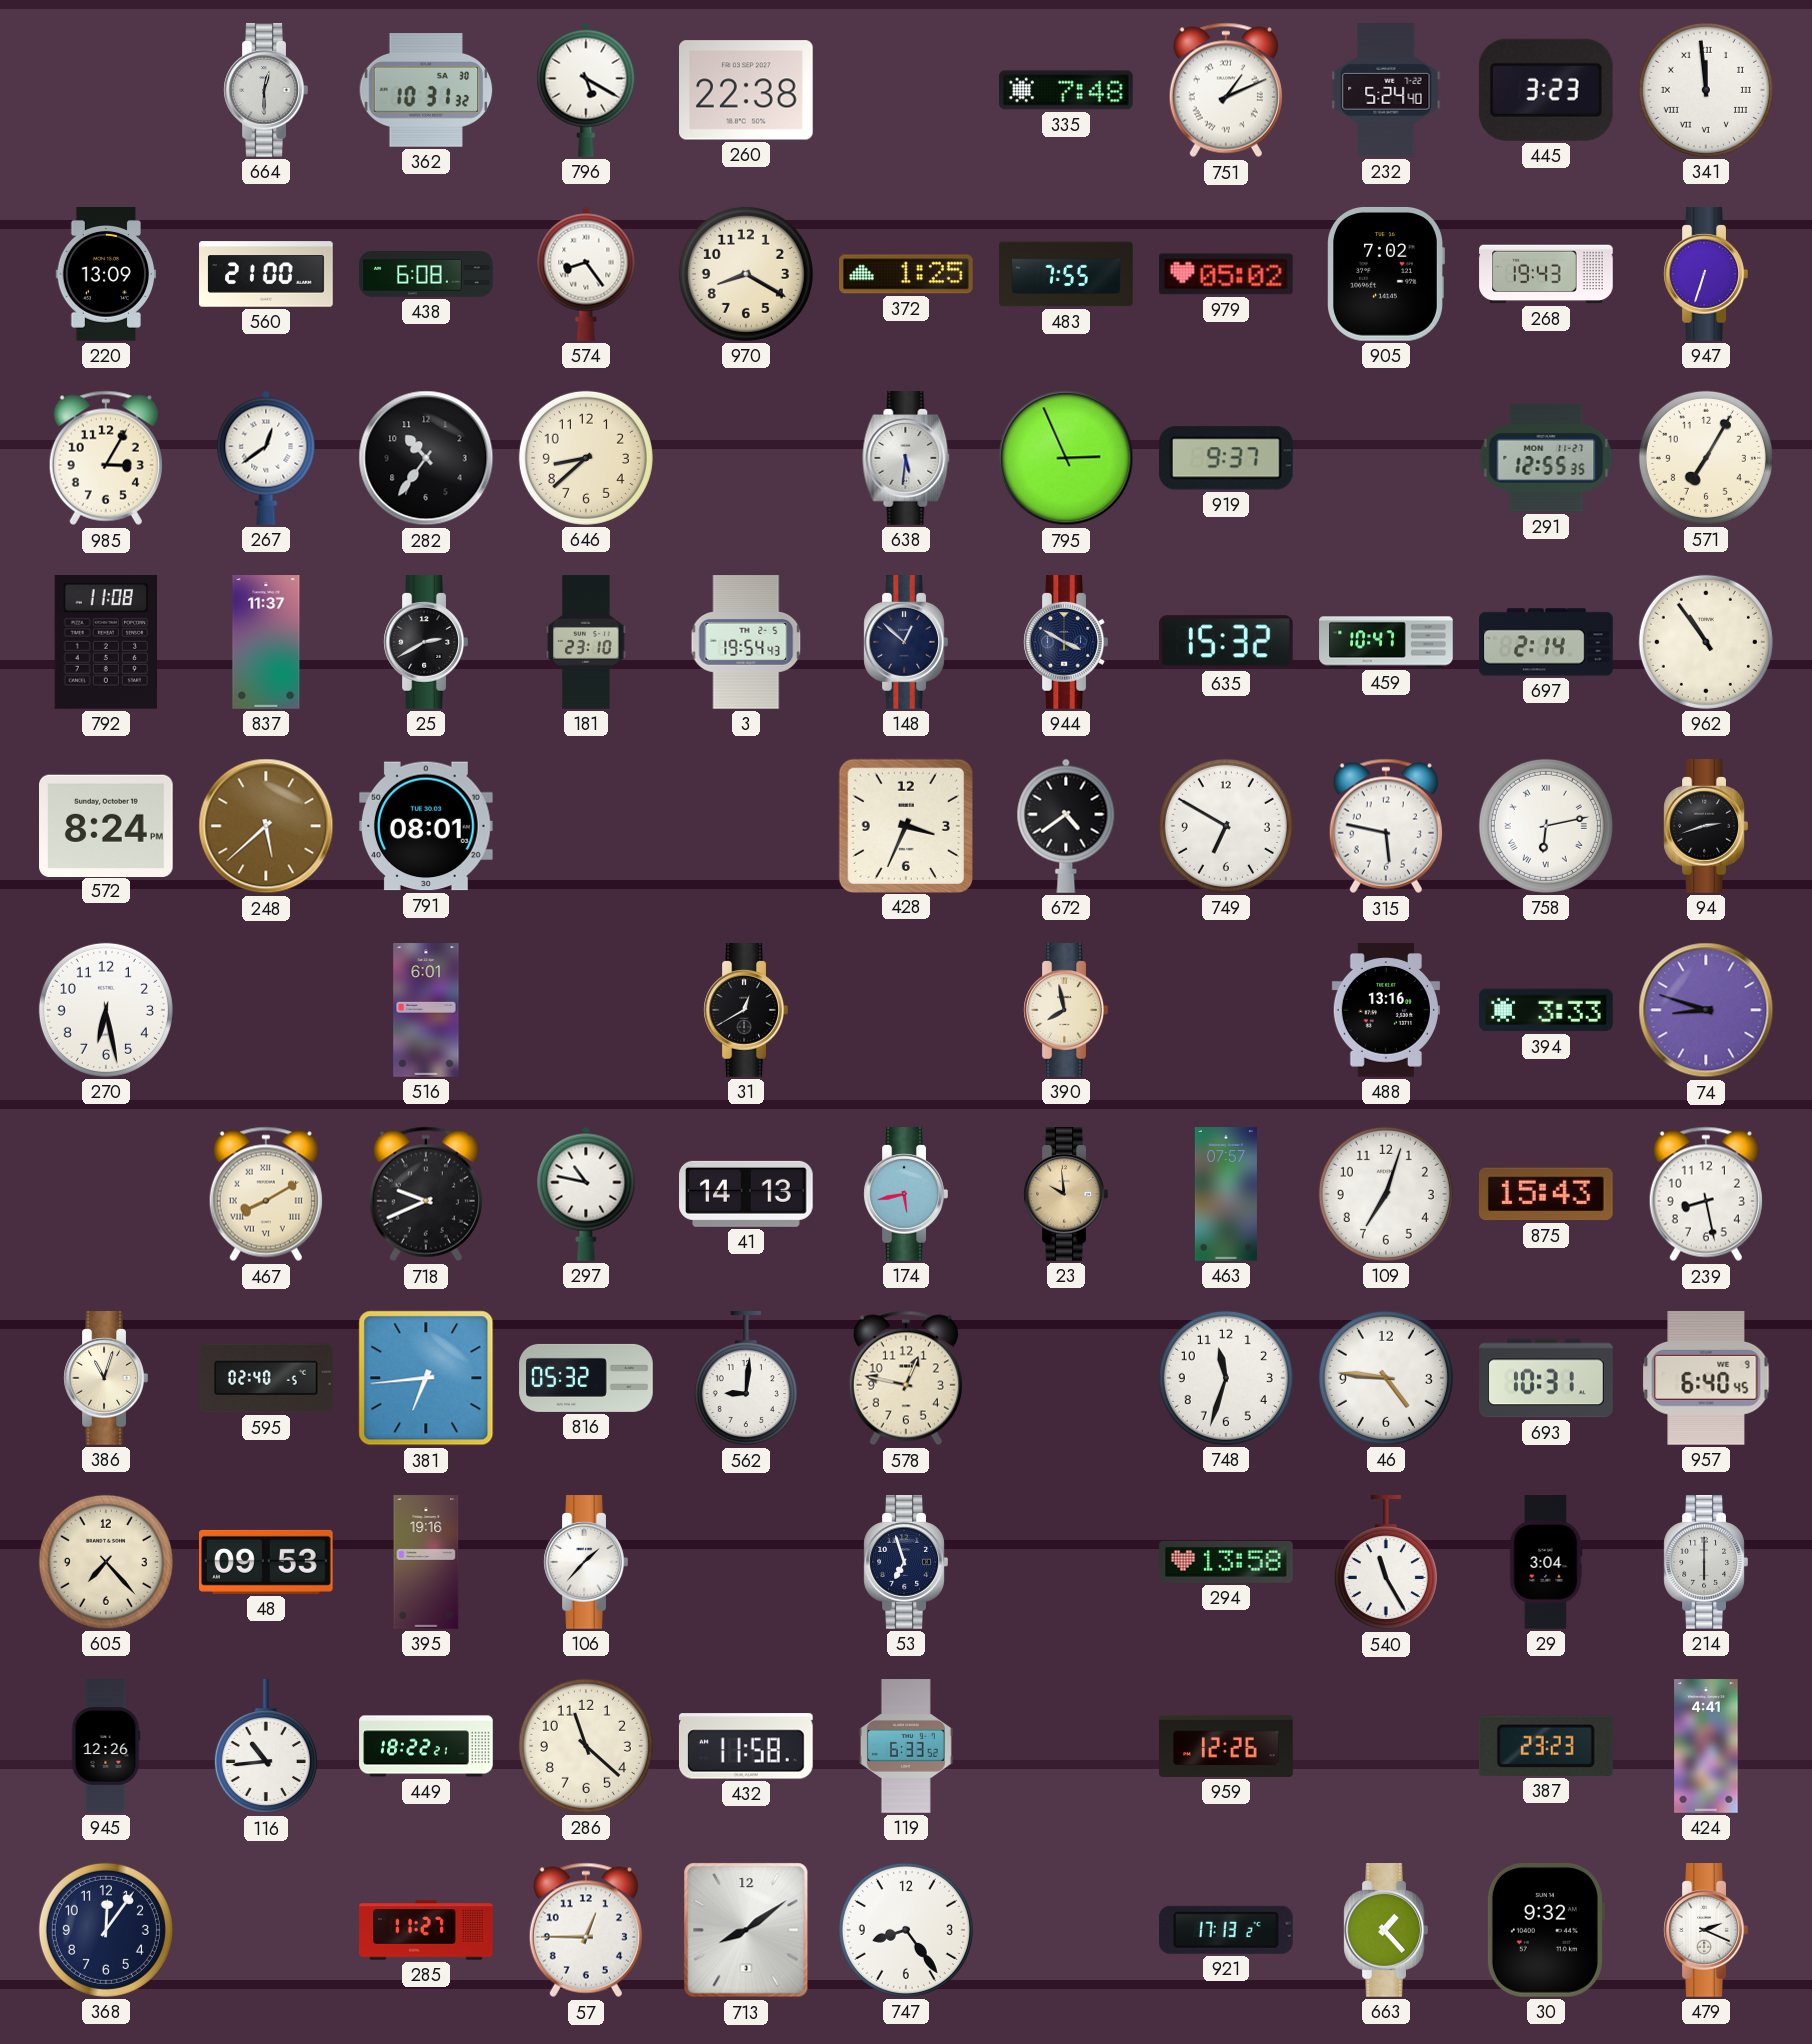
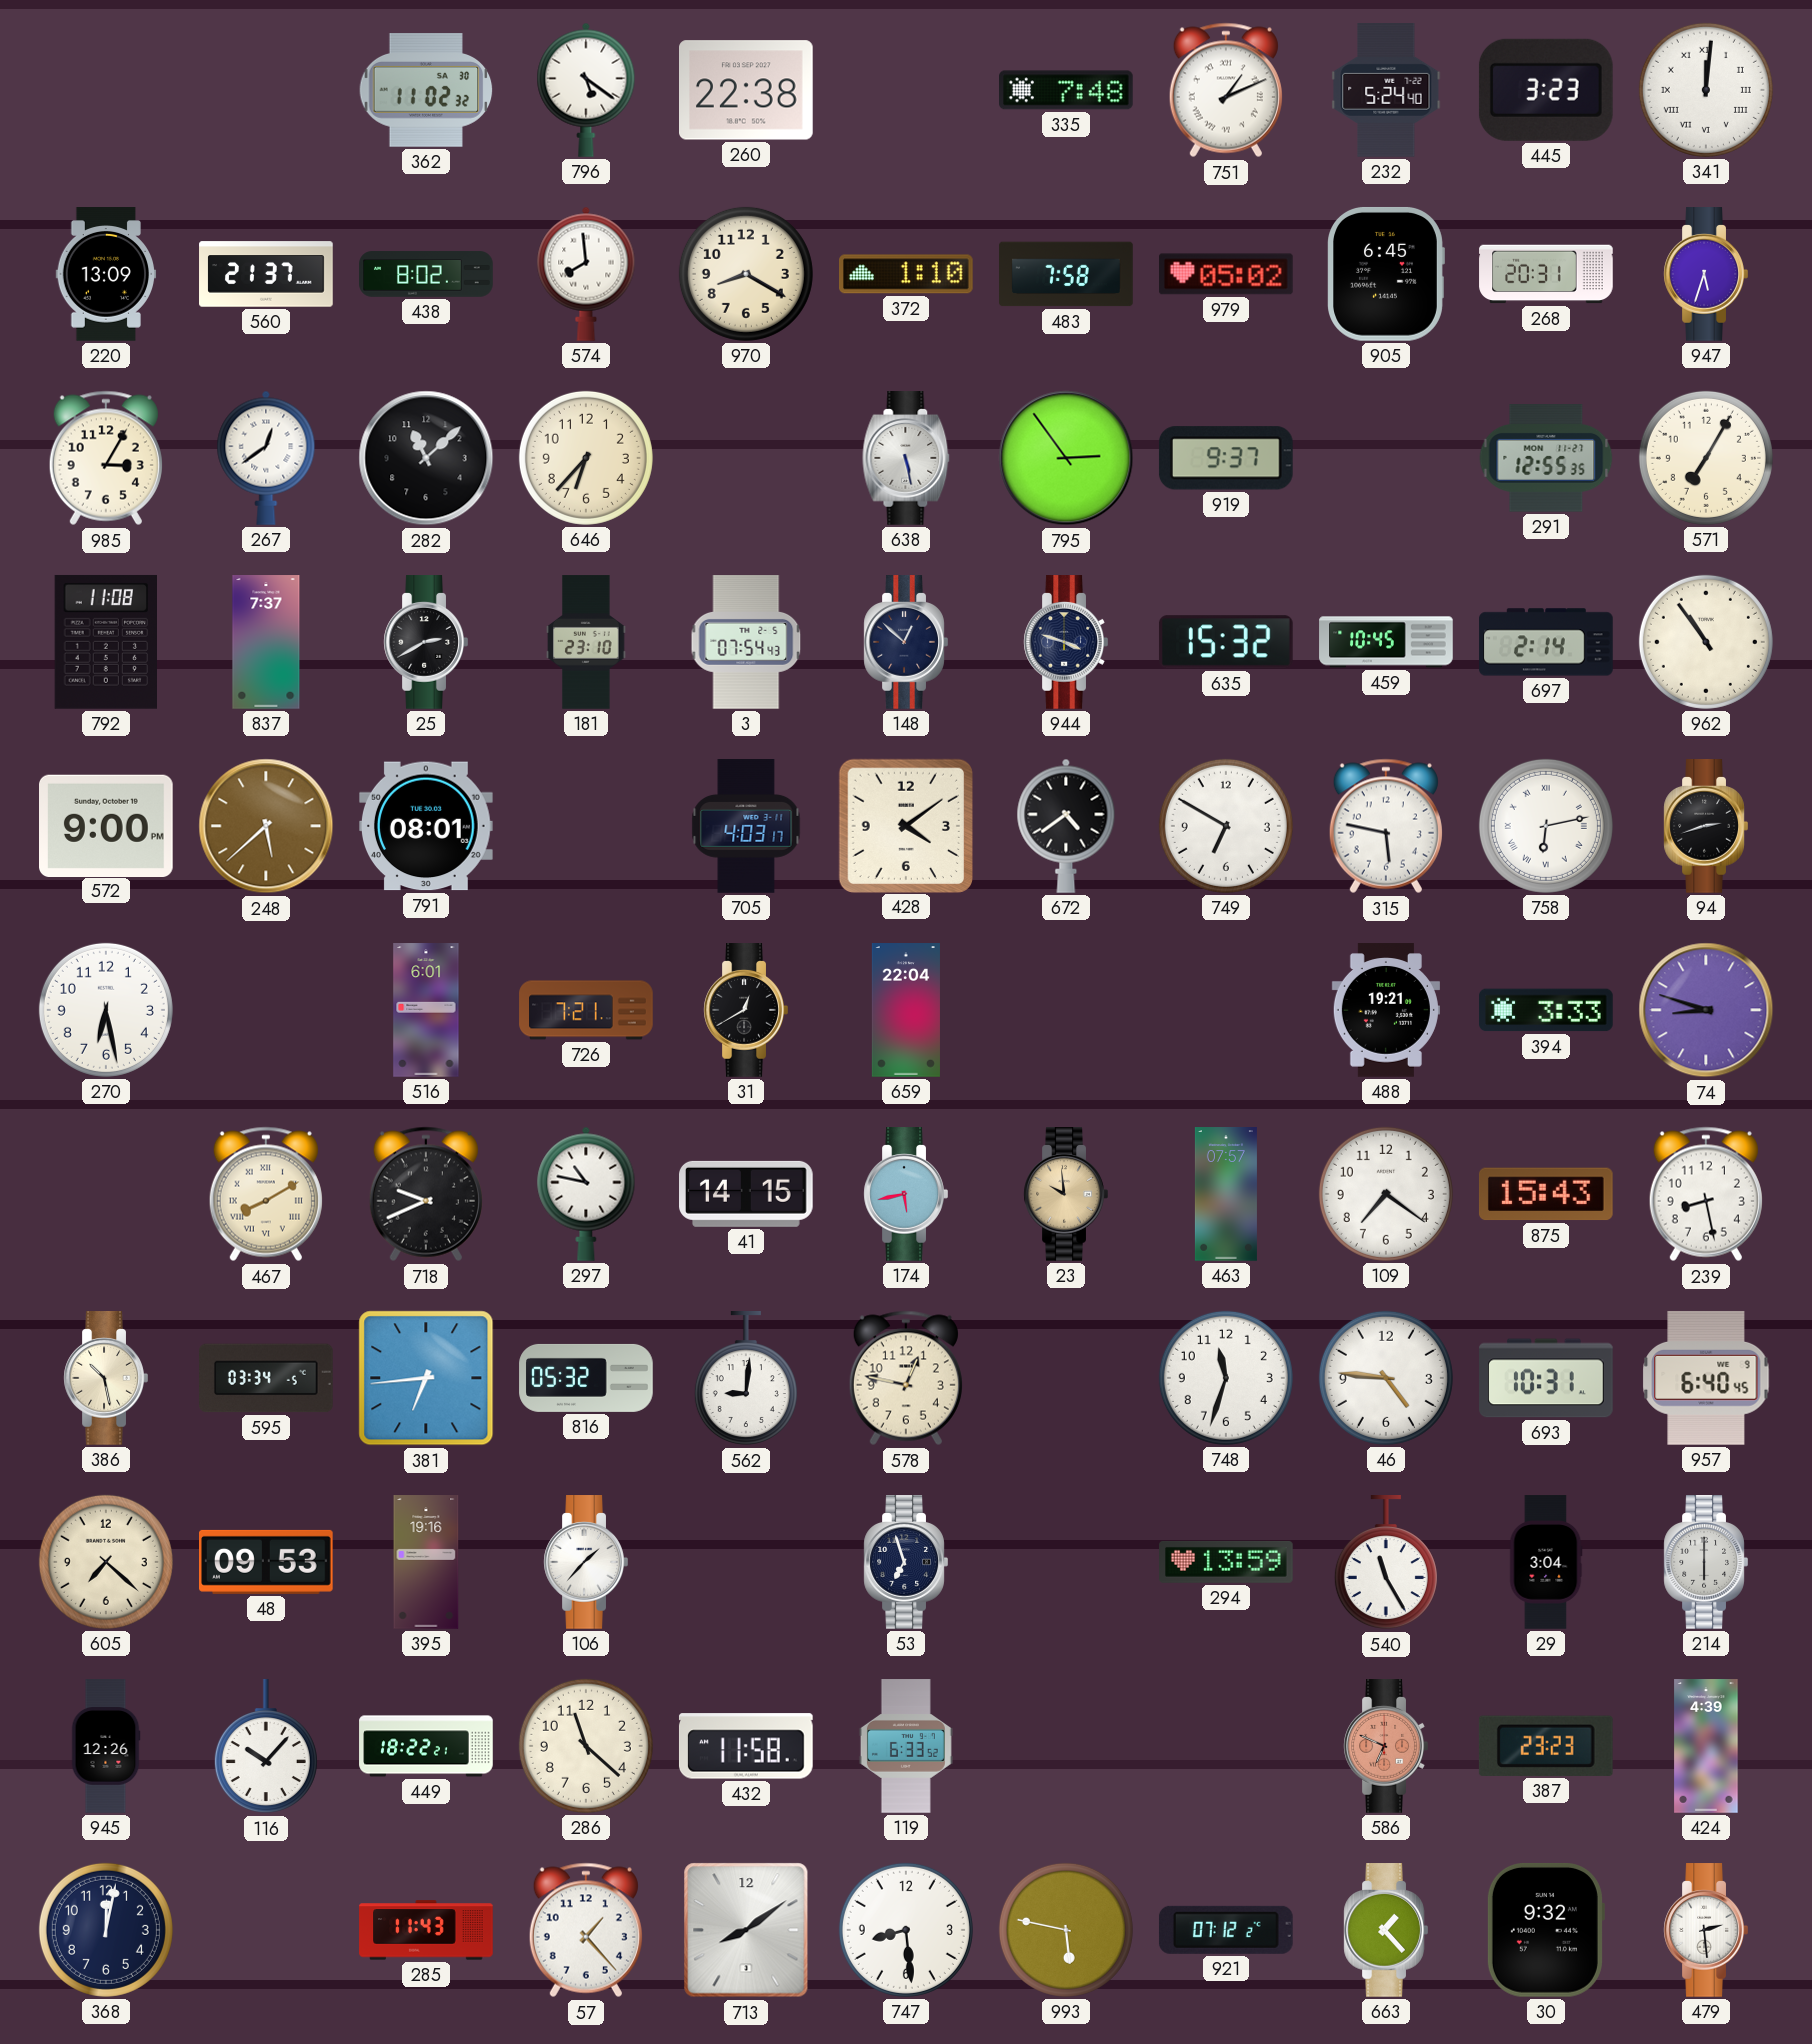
664: 12:30 -> none (266, 90)
362: 10:31 -> 11:02 (426, 90)
796: 5:20 -> 5:21 (586, 90)
341: 11:59 -> 12:01 (1706, 90)
560: 21:00 -> 21:37 (266, 274)
438: 6:08 -> 8:02 (426, 274)
574: 8:24 -> 7:59 (586, 274)
372: 1:25 -> 1:10 (907, 274)
483: 7:55 -> 7:58 (1066, 274)
905: 7:02 -> 6:45 (1386, 274)
268: 19:43 -> 20:31 (1546, 274)
947: 6:33 -> 5:33 (1706, 274)
282: 10:36 -> 11:08 (426, 458)
646: 8:38 -> 6:37 (586, 458)
638: 5:31 -> 5:28 (906, 458)
795: 2:56 -> 2:54 (1066, 458)
837: 11:37 -> 7:37 (266, 642)
3: 19:54 -> 07:54 (746, 642)
944: 3:50 -> 3:48 (1066, 642)
459: 10:47 -> 10:45 (1386, 642)
572: 8:24 -> 9:00 (107, 825)
705: none -> 4:03 (746, 826)
428: 3:34 -> 4:09 (905, 825)
726: none -> 7:21 (586, 1010)
659: none -> 22:04 (906, 1010)
390: 7:58 -> none (1066, 1010)
488: 13:16 -> 19:21 (1386, 1010)
41: 14:13 -> 14:15 (747, 1194)
109: 7:03 -> 7:21 (1386, 1194)
386: 11:03 -> 10:28 (106, 1378)
595: 02:40 -> 03:34 (267, 1378)
605: 7:23 -> 7:22 (106, 1562)
294: 13:58 -> 13:59 (1226, 1562)
116: 10:44 -> 10:07 (266, 1747)
959: 12:26 -> none (1226, 1746)
586: none -> 6:49 (1386, 1746)
424: 4:41 -> 4:39 (1706, 1746)
368: 12:06 -> 12:02 (106, 1930)
285: 11:27 -> 11:43 (426, 1930)
57: 12:45 -> 1:23 (586, 1930)
747: 8:24 -> 8:29 (906, 1930)
993: none -> 5:47 (1066, 1930)
921: 17:13 -> 07:12 (1226, 1930)
479: 2:19 -> 2:29 (1706, 1930)
